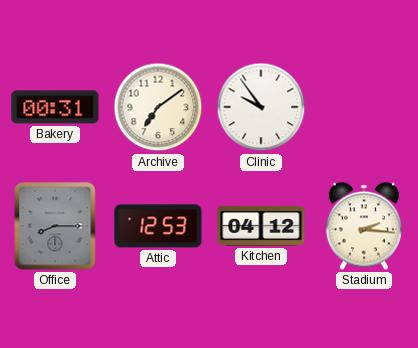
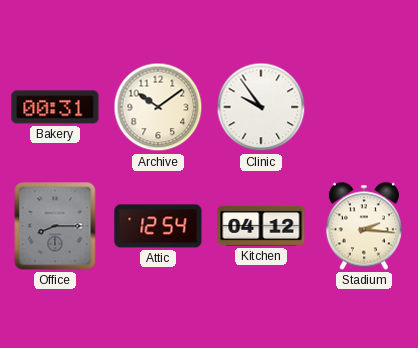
Archive: 7:09 -> 10:09 (158, 107)
Attic: 12:53 -> 12:54 (158, 226)
